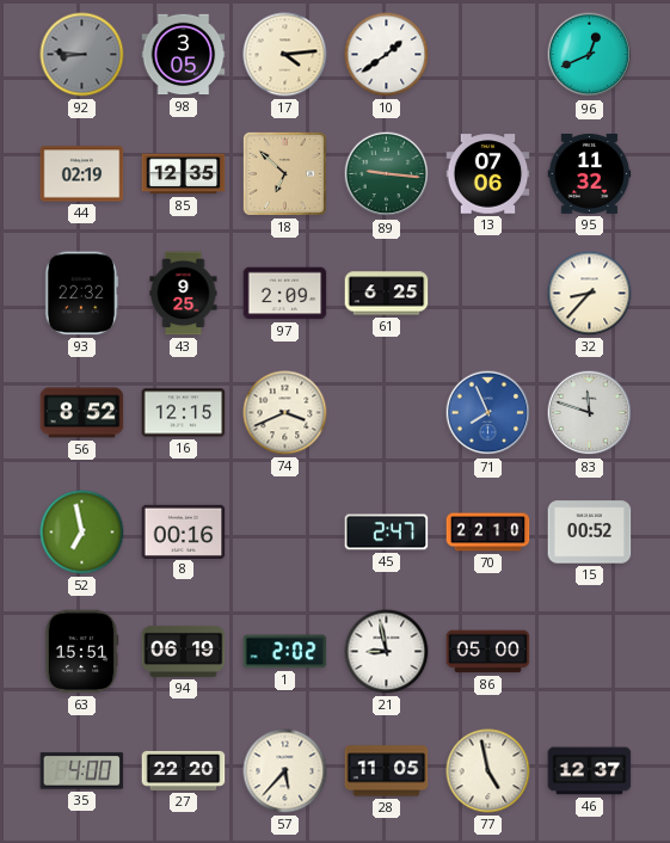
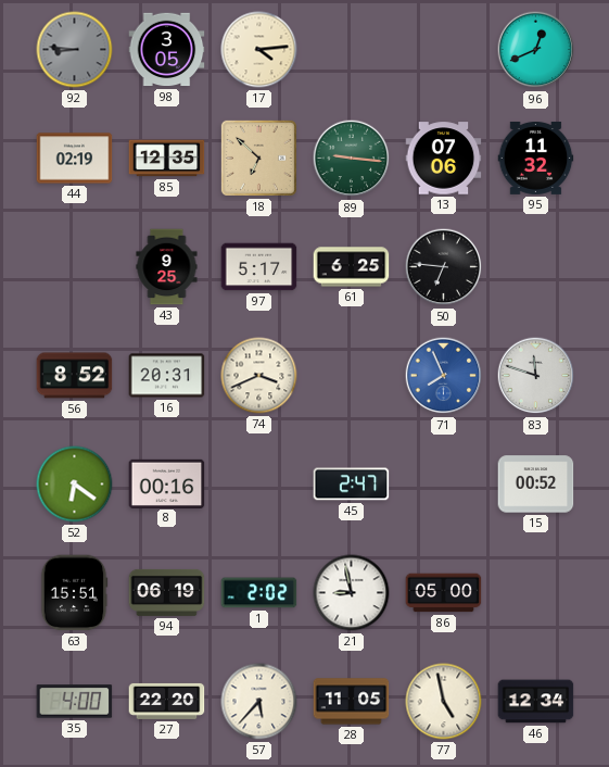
10: 1:39 -> none (387, 55)
93: 22:32 -> none (82, 294)
97: 2:09 -> 5:17 (259, 267)
50: none -> 6:46 (444, 267)
32: 8:37 -> none (590, 294)
16: 12:15 -> 20:31 (167, 376)
52: 6:58 -> 6:21 (75, 485)
70: 22:10 -> none (488, 533)
46: 12:37 -> 12:34 (536, 702)
